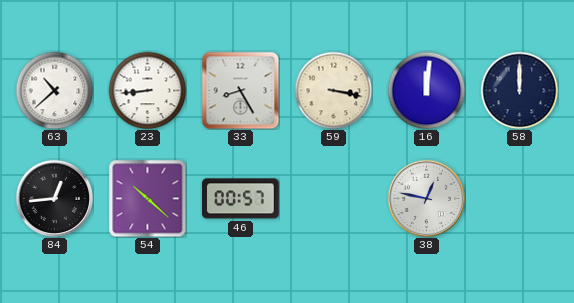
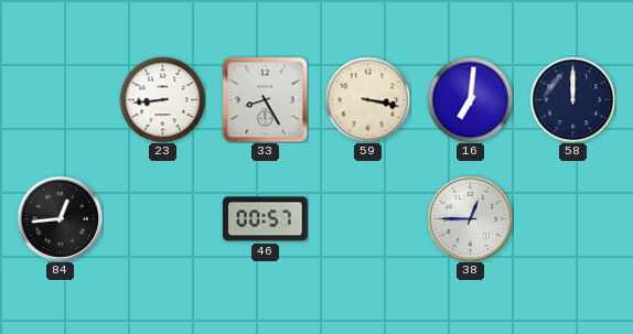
63: 10:38 -> none (54, 90)
16: 12:01 -> 7:01 (470, 99)
54: 10:22 -> none (147, 198)
38: 12:47 -> 12:45 (470, 218)
